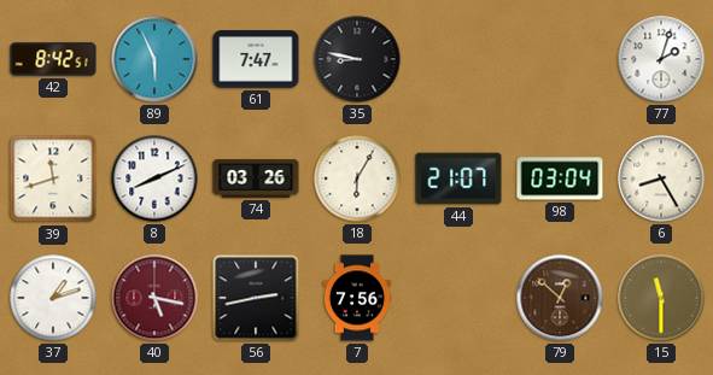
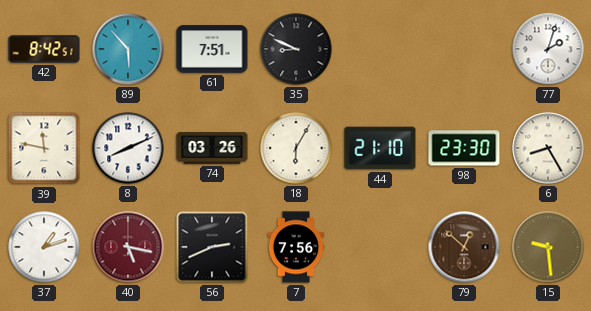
89: 5:56 -> 5:53 (128, 49)
61: 7:47 -> 7:51 (212, 49)
35: 8:47 -> 8:49 (296, 49)
39: 11:42 -> 11:47 (44, 148)
44: 21:07 -> 21:10 (380, 148)
98: 03:04 -> 23:30 (464, 148)
56: 2:43 -> 2:41 (212, 247)
15: 11:30 -> 9:29 (548, 247)
